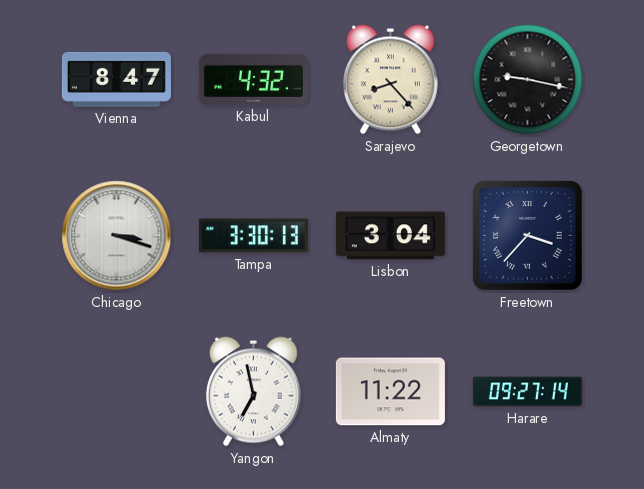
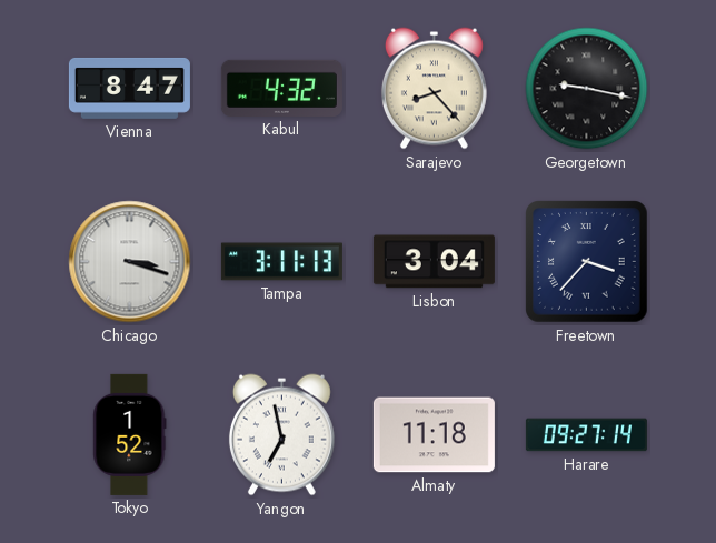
Tampa: 3:30 -> 3:11 (281, 262)
Tokyo: none -> 1:52 (130, 434)
Almaty: 11:22 -> 11:18 (434, 435)
